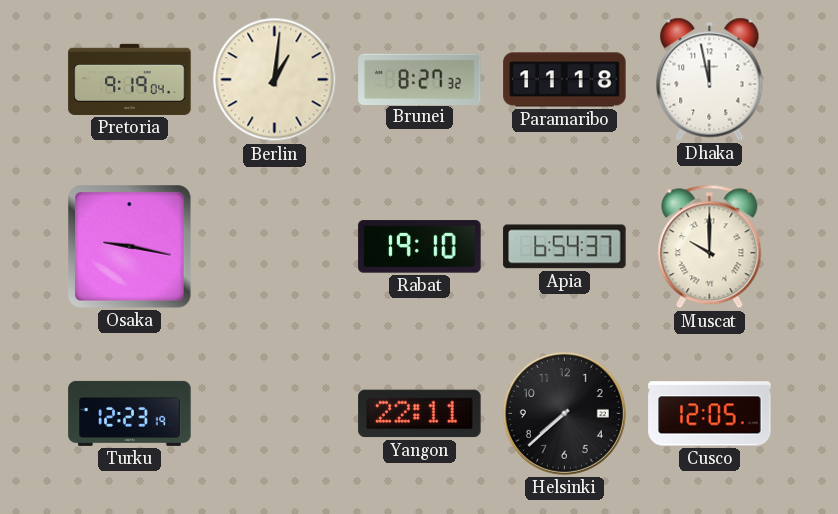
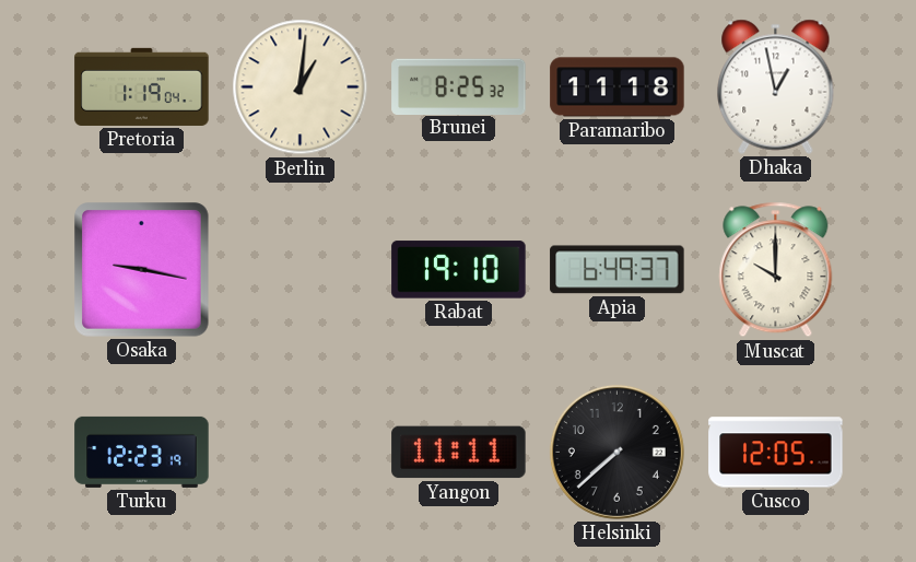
Pretoria: 9:19 -> 1:19 (142, 86)
Brunei: 8:27 -> 8:25 (459, 86)
Dhaka: 11:58 -> 12:58 (776, 86)
Apia: 6:54 -> 6:49 (618, 270)
Yangon: 22:11 -> 11:11 (459, 453)
